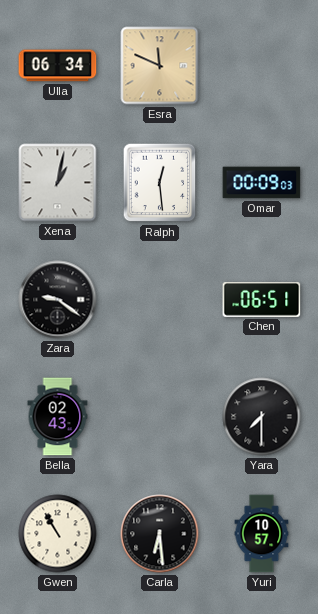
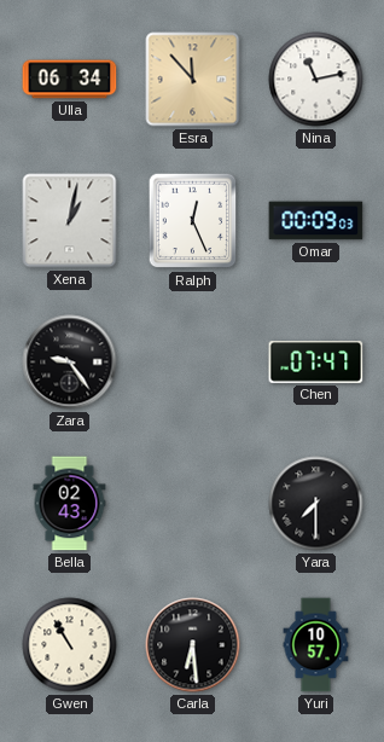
Esra: 11:49 -> 11:53 (193, 80)
Nina: none -> 11:13 (316, 80)
Ralph: 12:29 -> 12:26 (193, 221)
Zara: 9:21 -> 9:24 (70, 363)
Chen: 06:51 -> 07:47 (316, 363)
